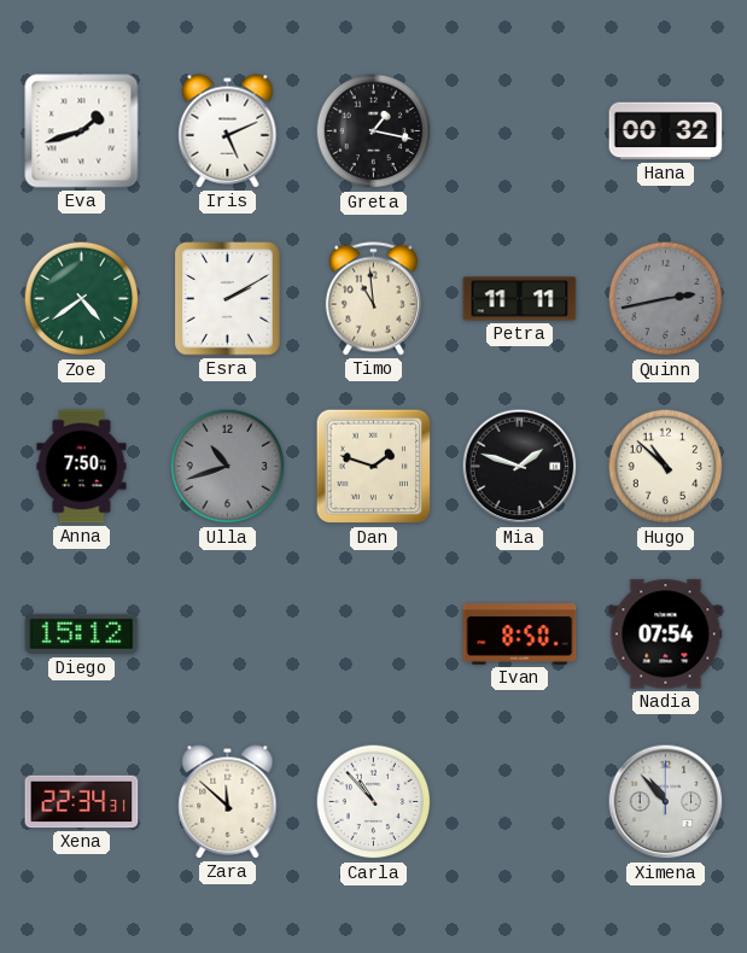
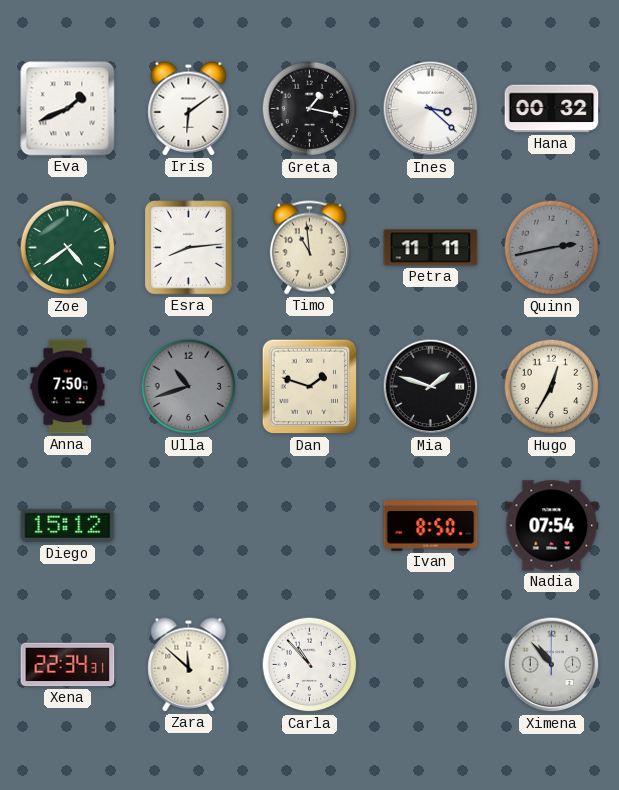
Eva: 1:42 -> 1:41 (68, 109)
Iris: 5:11 -> 6:09 (189, 109)
Ines: none -> 3:22 (431, 109)
Esra: 2:10 -> 8:14 (189, 248)
Hugo: 10:52 -> 12:35 (552, 387)
